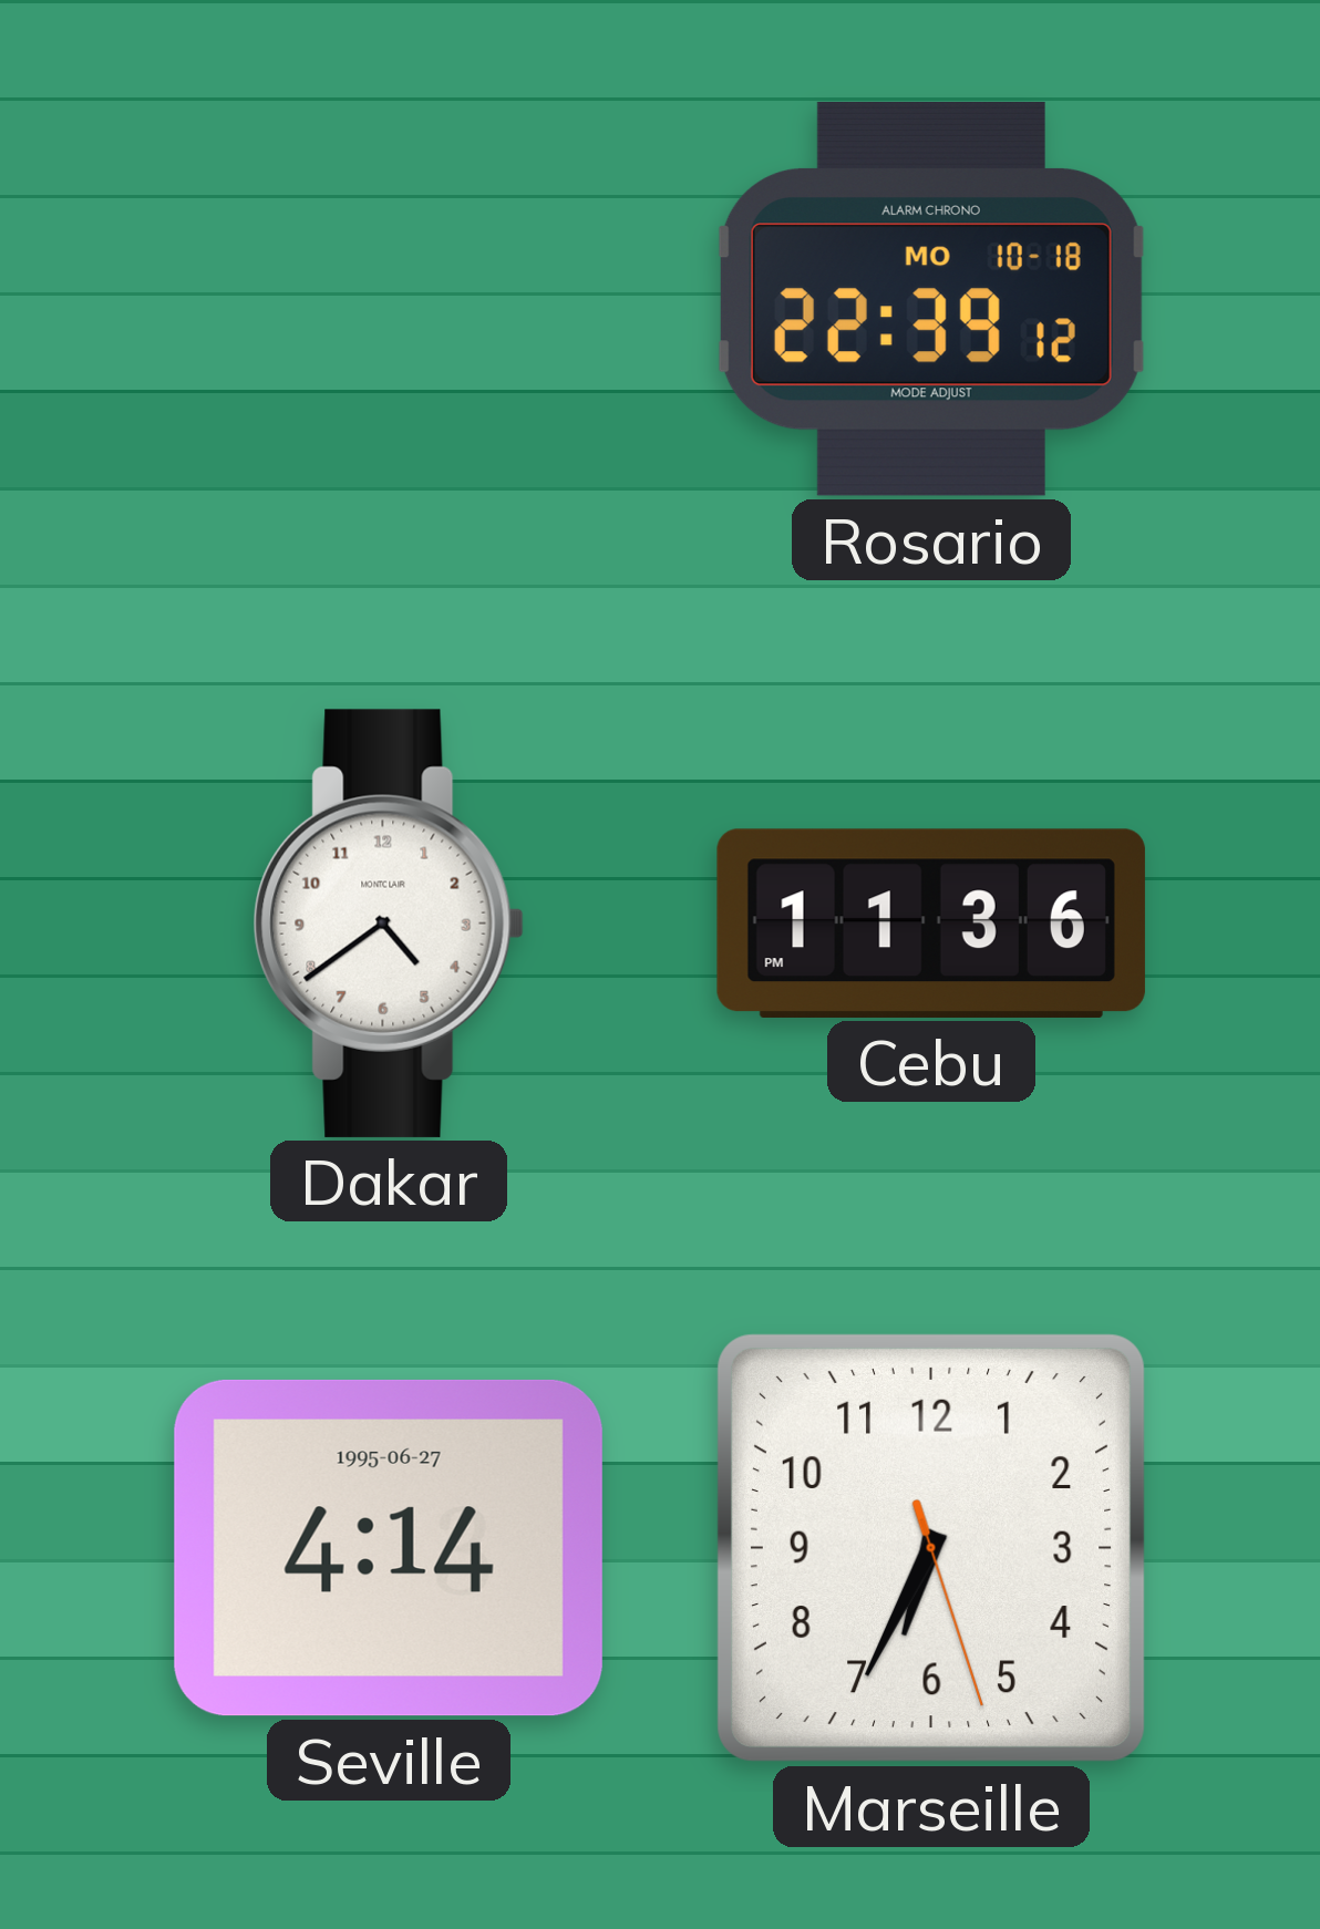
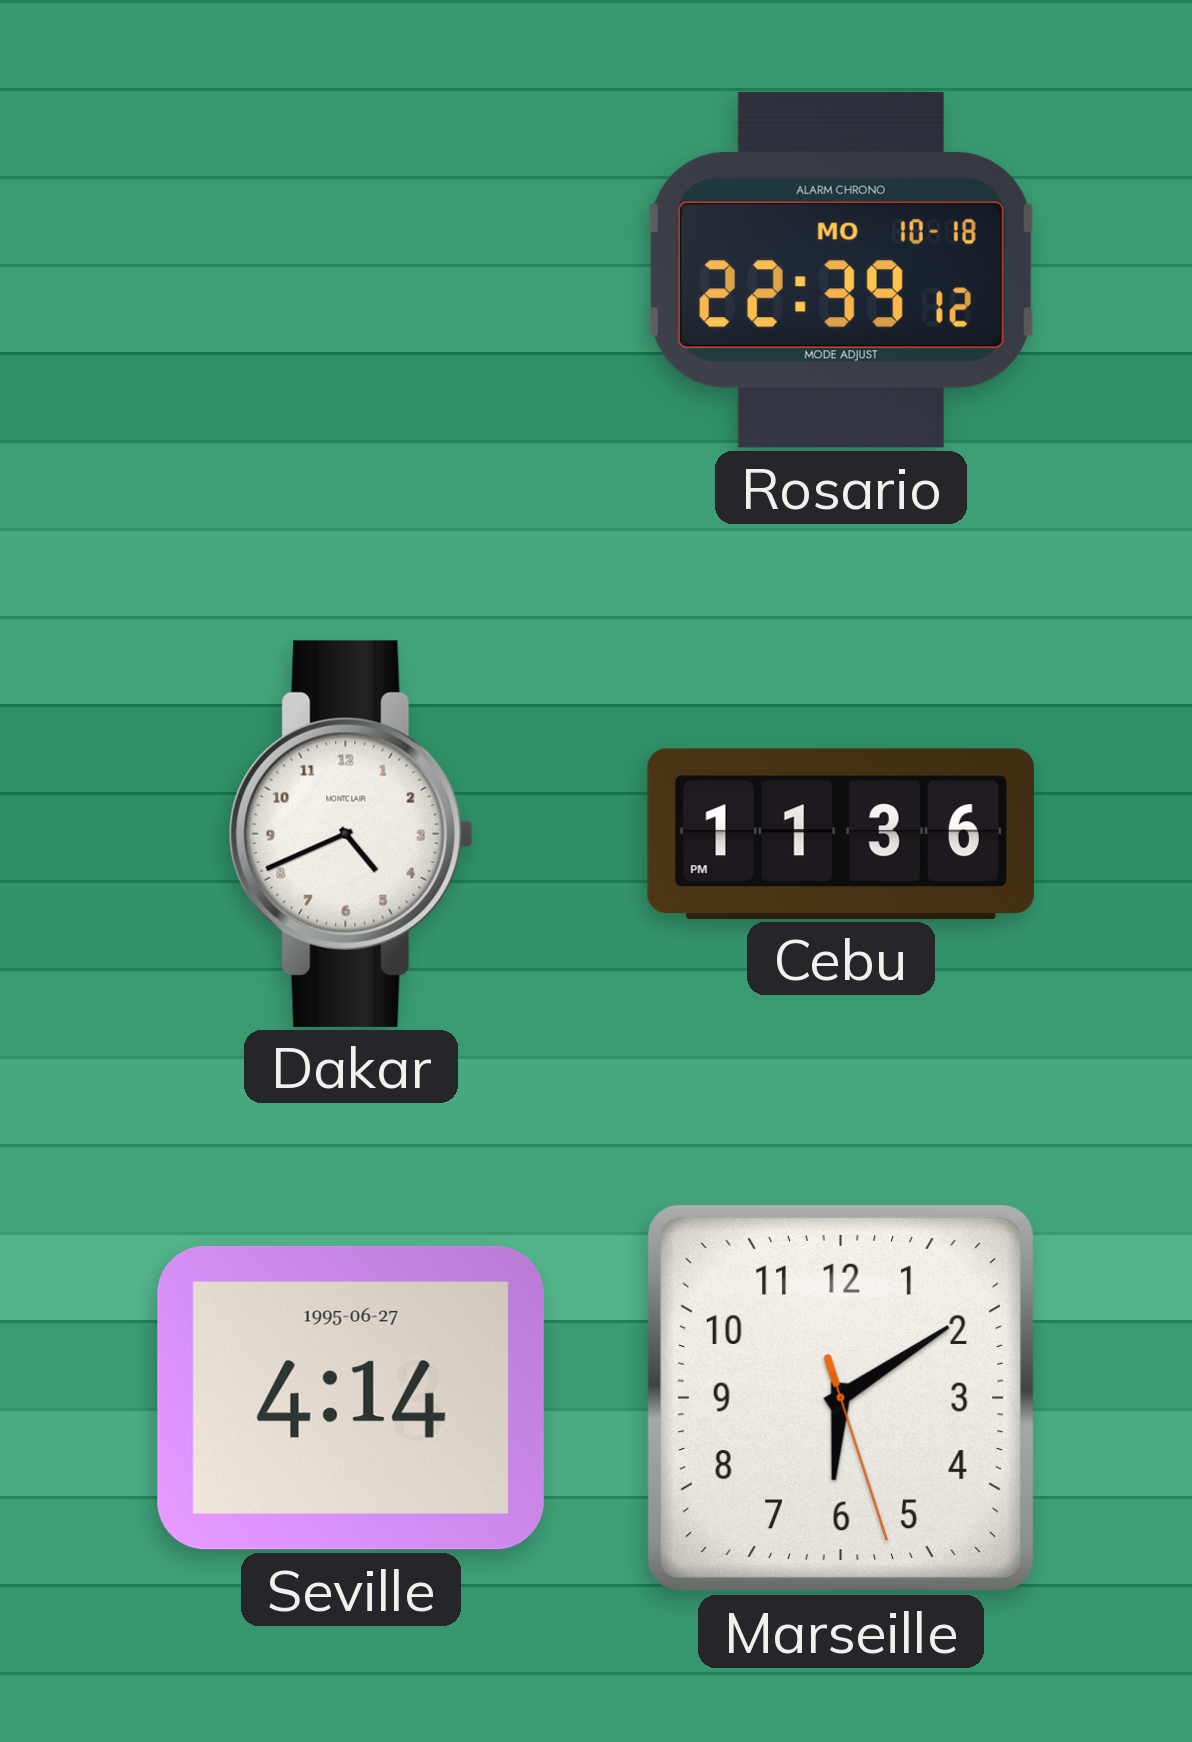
Dakar: 4:39 -> 4:41 (351, 834)
Marseille: 6:34 -> 6:09 (841, 1398)
